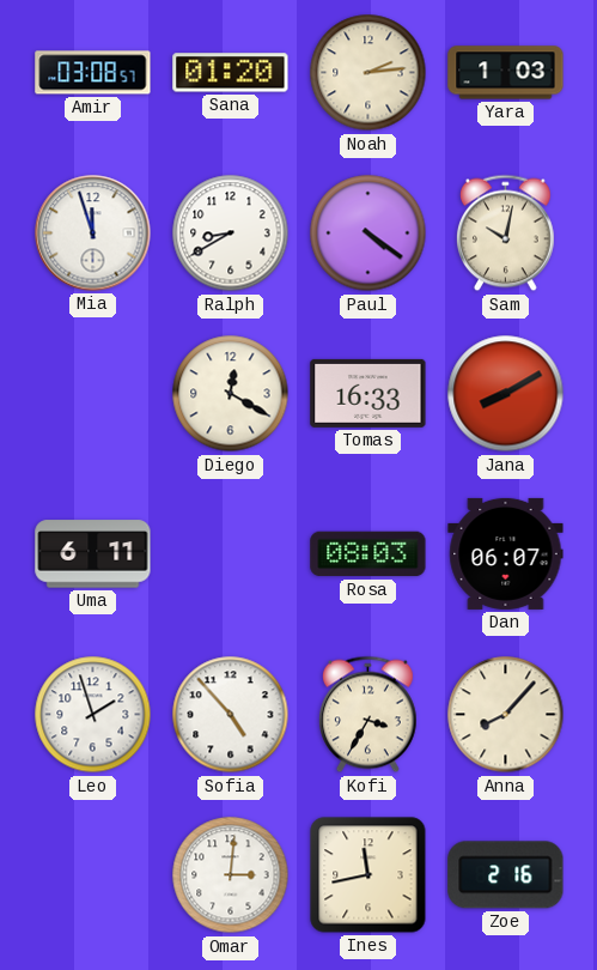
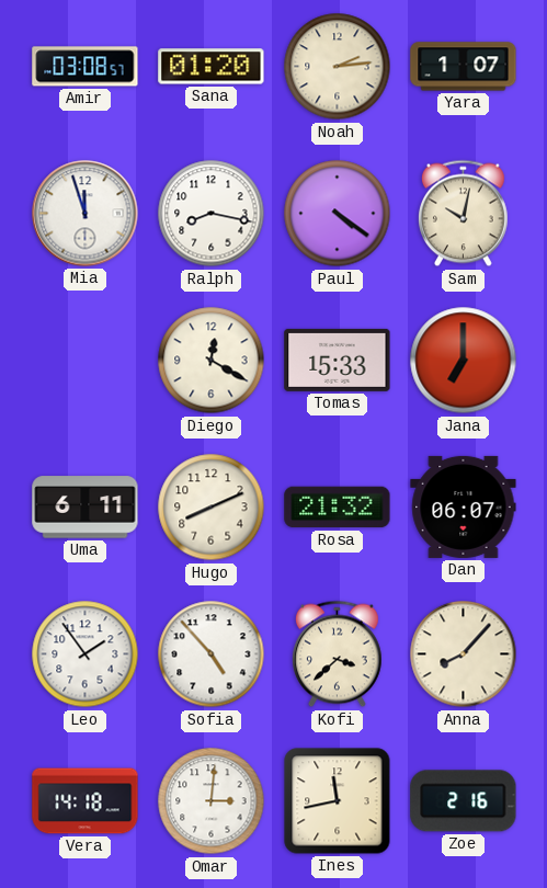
Yara: 1:03 -> 1:07 (464, 67)
Ralph: 8:40 -> 8:17 (212, 214)
Tomas: 16:33 -> 15:33 (338, 360)
Jana: 8:10 -> 7:00 (464, 361)
Hugo: none -> 8:11 (212, 508)
Rosa: 08:03 -> 21:32 (338, 508)
Leo: 1:57 -> 1:54 (86, 654)
Kofi: 3:35 -> 3:38 (338, 654)
Vera: none -> 14:18 (86, 801)
